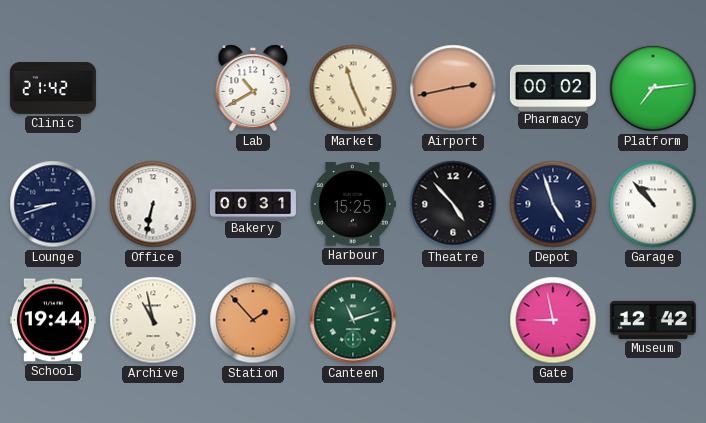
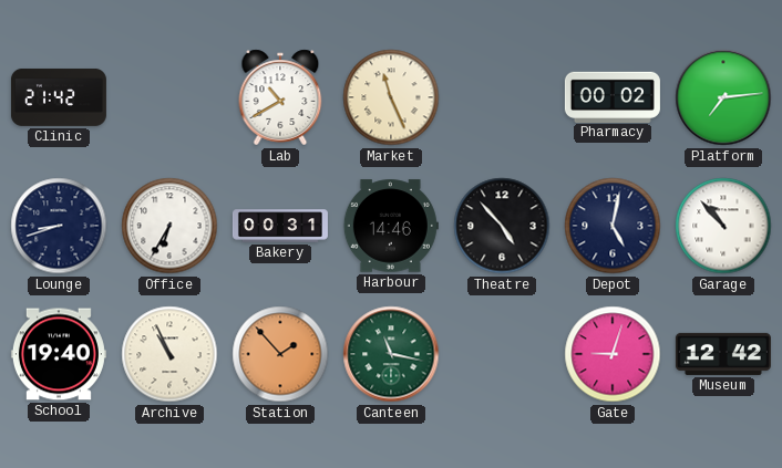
Airport: 2:43 -> none (453, 88)
Office: 6:32 -> 6:35 (169, 226)
Harbour: 15:25 -> 14:46 (391, 226)
Depot: 4:57 -> 5:02 (613, 226)
School: 19:44 -> 19:40 (59, 354)
Archive: 10:58 -> 10:56 (169, 354)
Canteen: 11:12 -> 11:17 (391, 354)
Gate: 8:58 -> 9:03 (613, 354)
